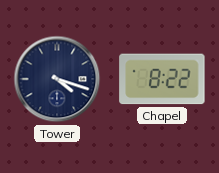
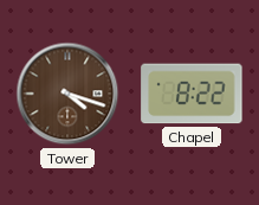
Tower dial: navy -> brown (67, 94)
